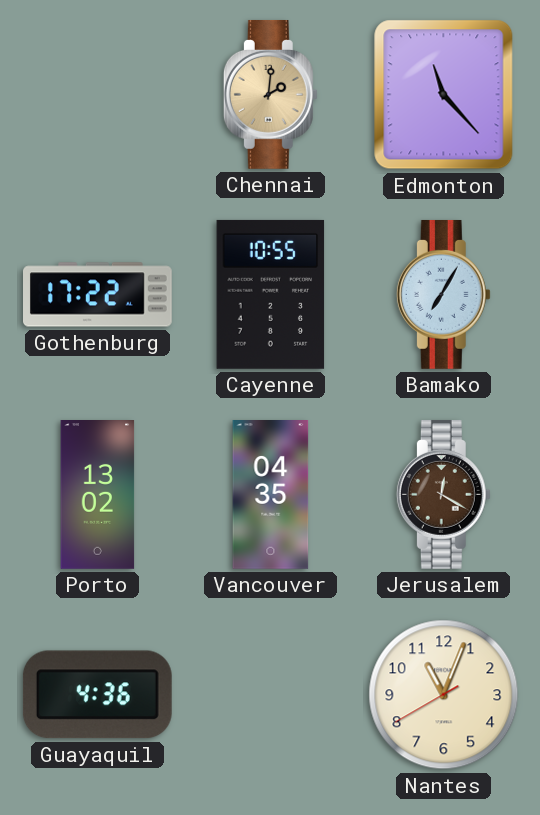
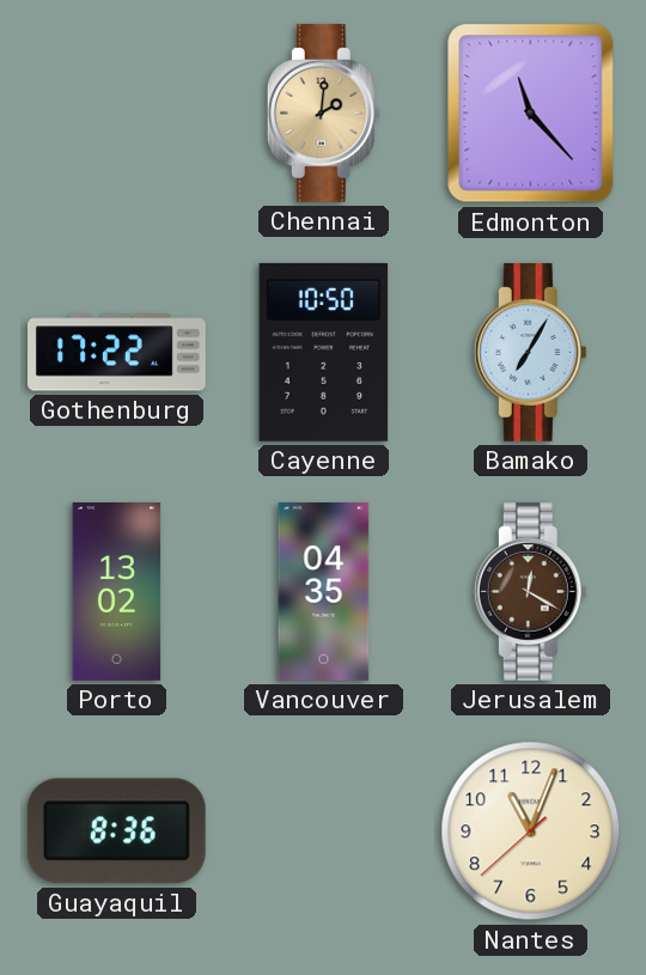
Cayenne: 10:55 -> 10:50 (324, 352)
Guayaquil: 4:36 -> 8:36 (116, 831)
Nantes: 11:03:40 -> 11:03:38 (531, 831)
